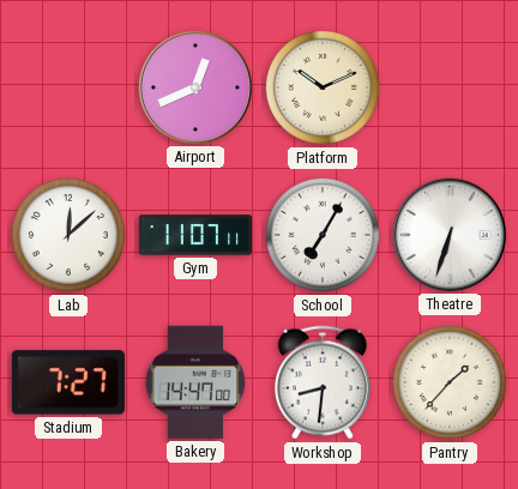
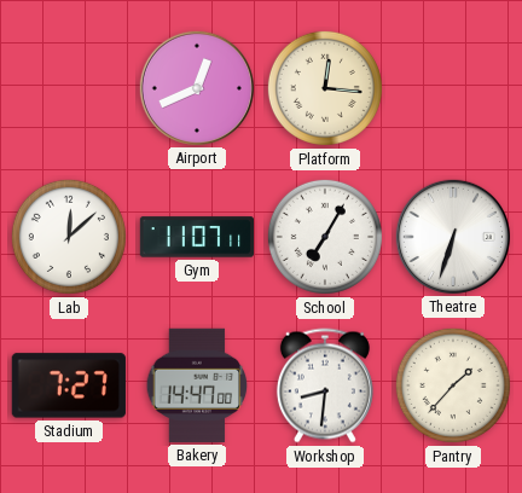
Platform: 10:11 -> 12:16 (325, 88)
